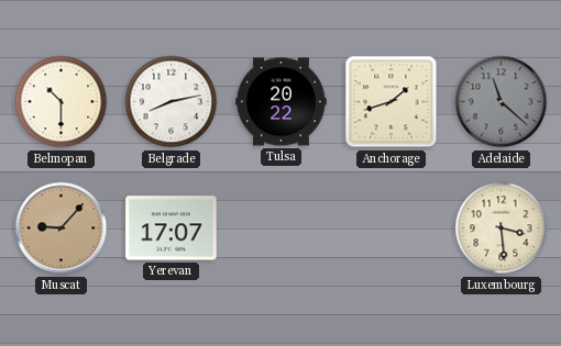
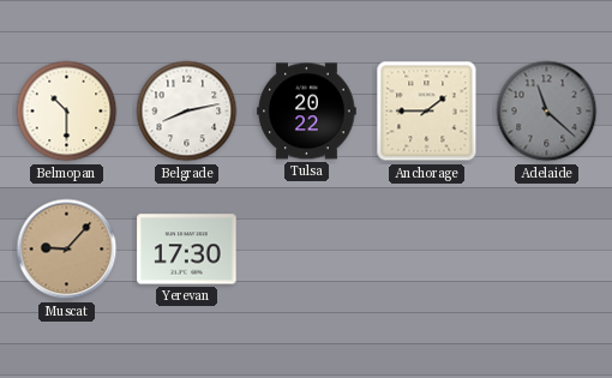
Anchorage: 1:42 -> 1:45 (427, 112)
Yerevan: 17:07 -> 17:30 (187, 250)
Luxembourg: 3:29 -> none (502, 228)
